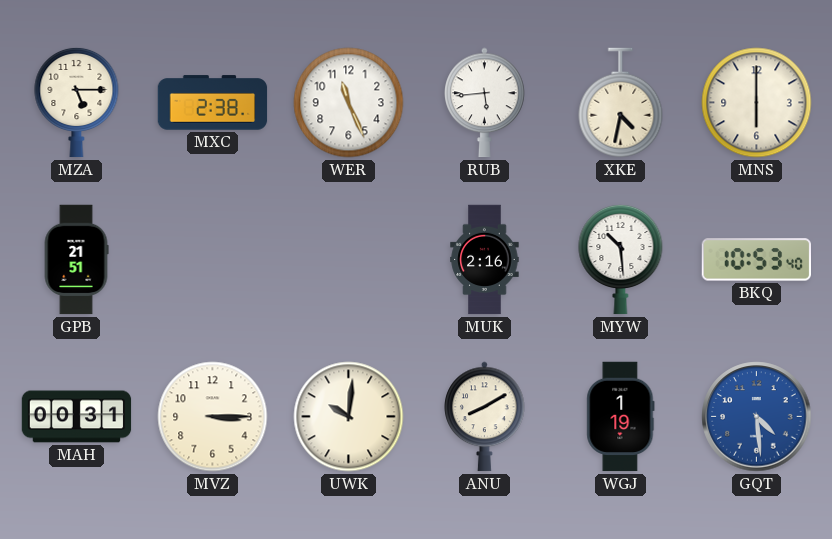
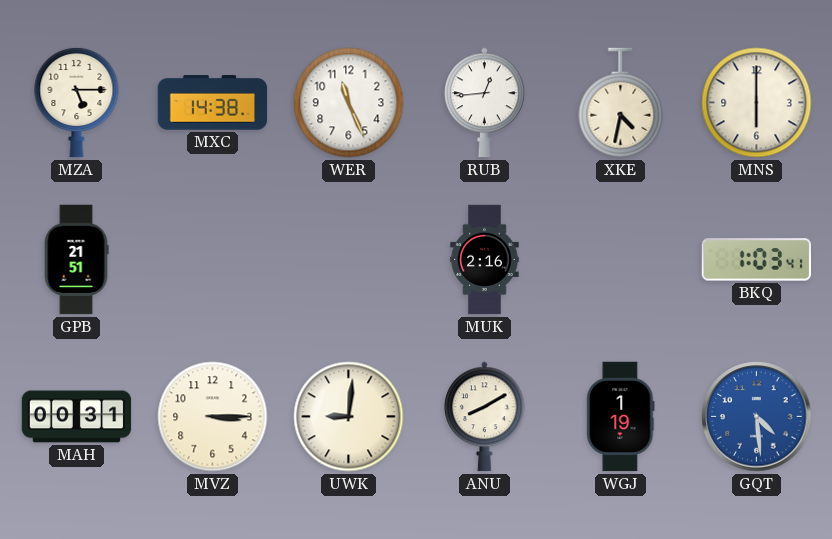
MXC: 2:38 -> 14:38 (213, 103)
RUB: 5:44 -> 12:44 (485, 103)
MYW: 10:29 -> none (621, 259)
BKQ: 10:53 -> 1:03 (756, 260)
UWK: 10:01 -> 9:01 (349, 417)
